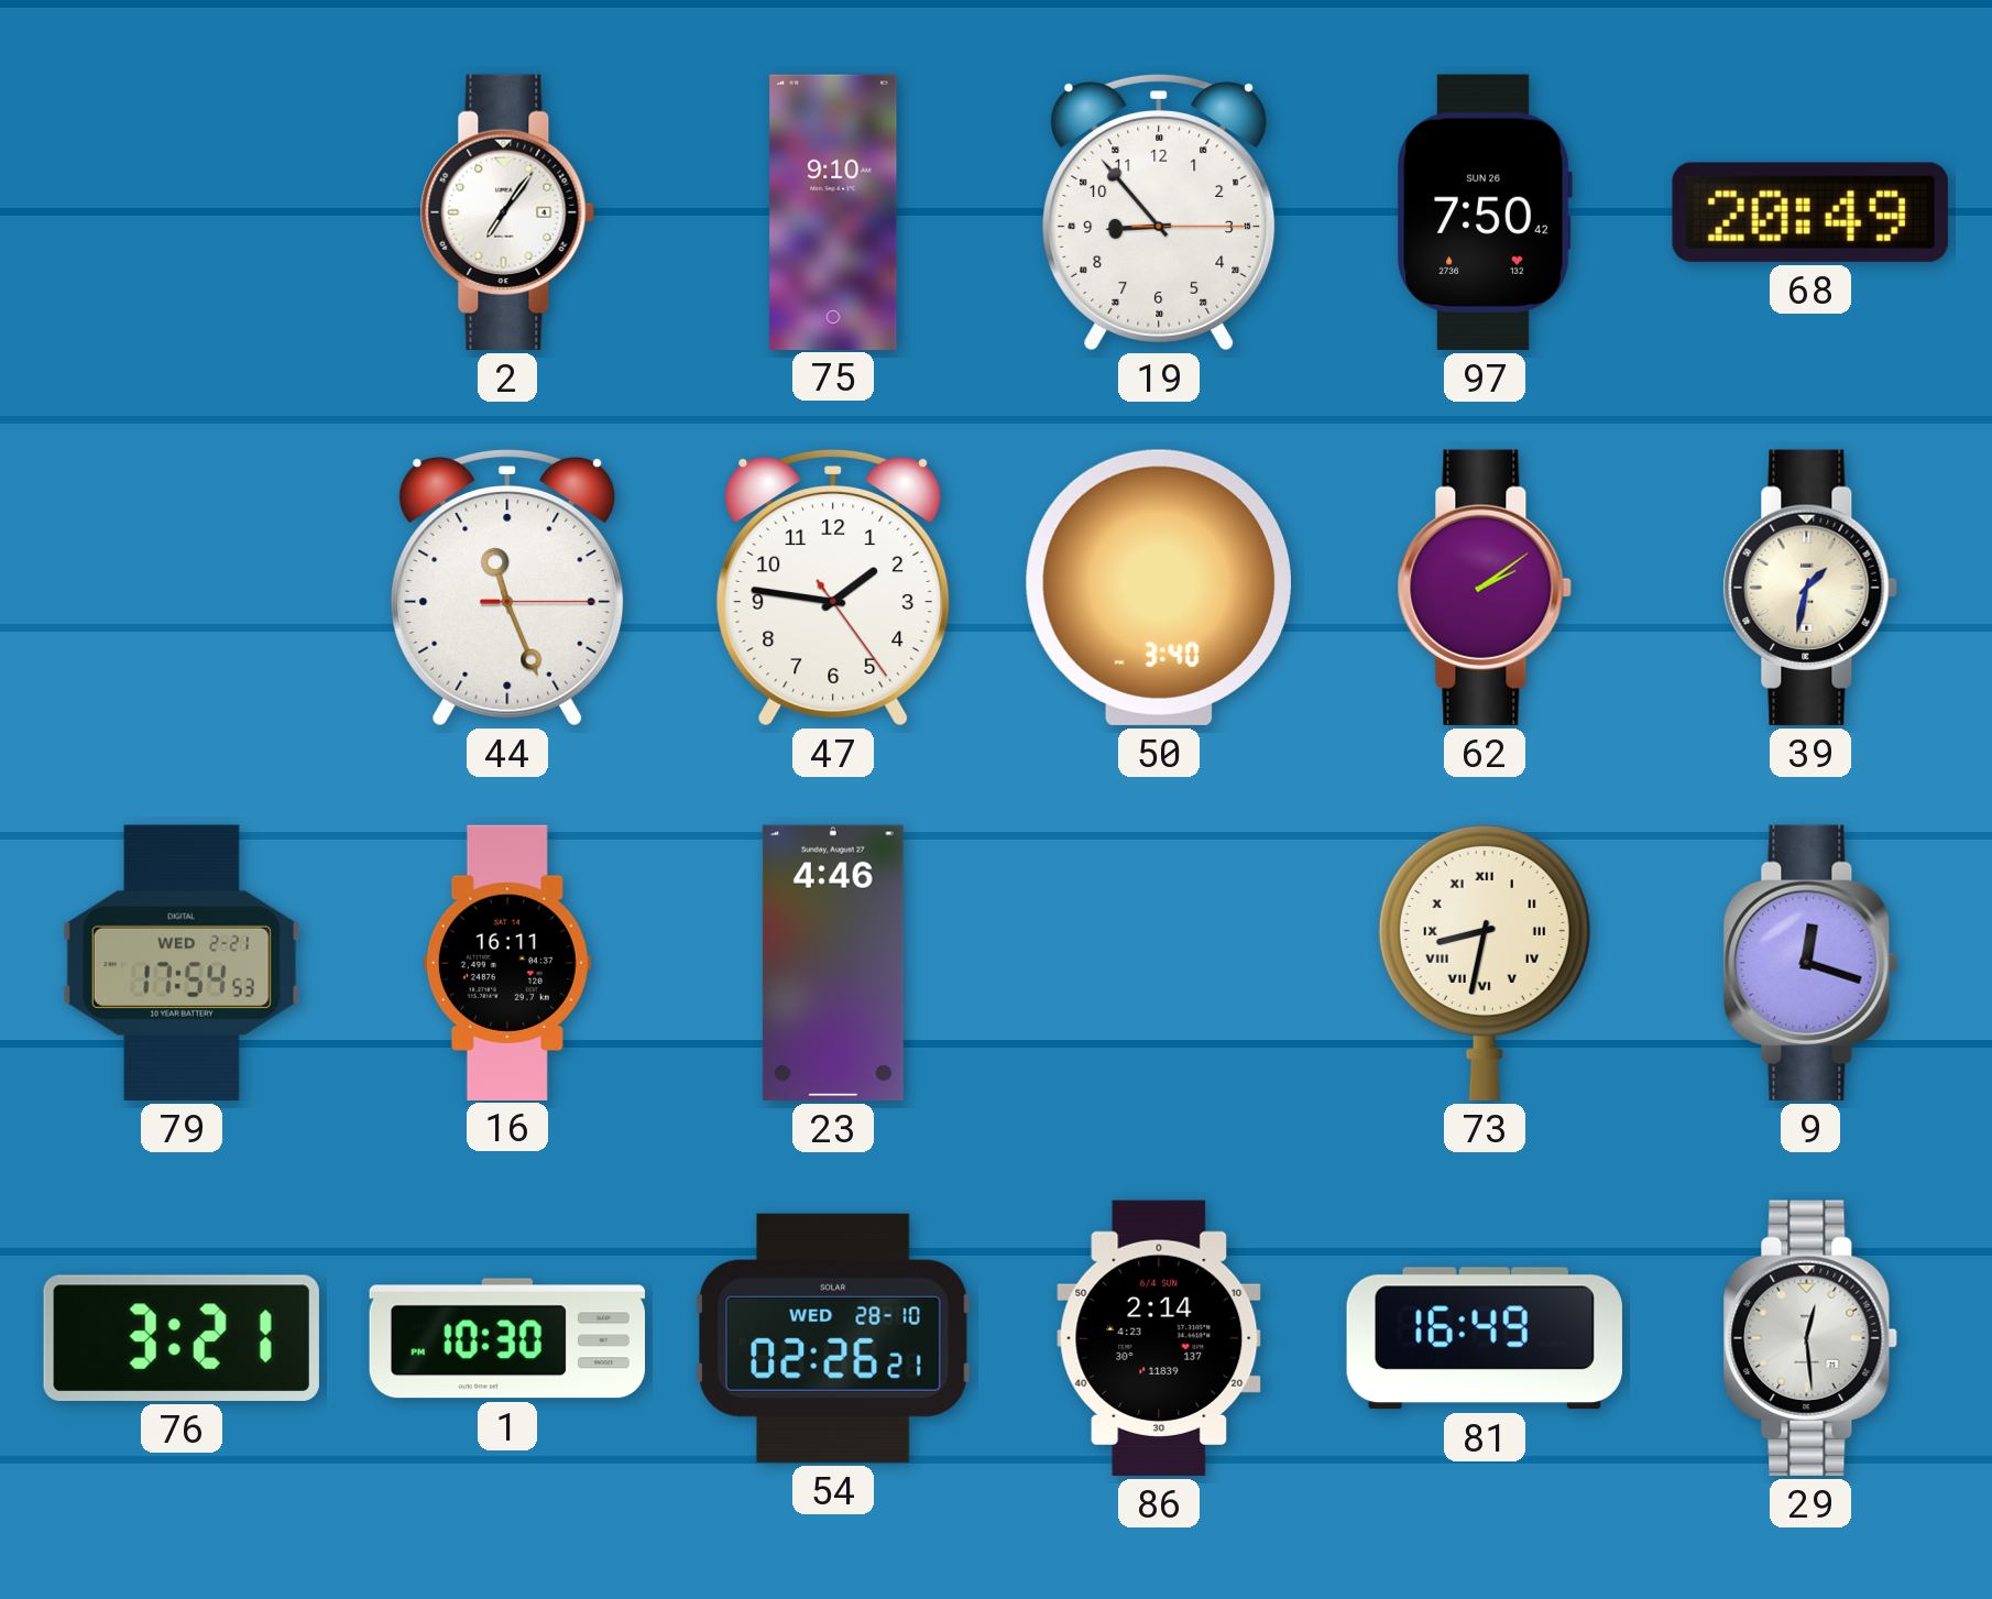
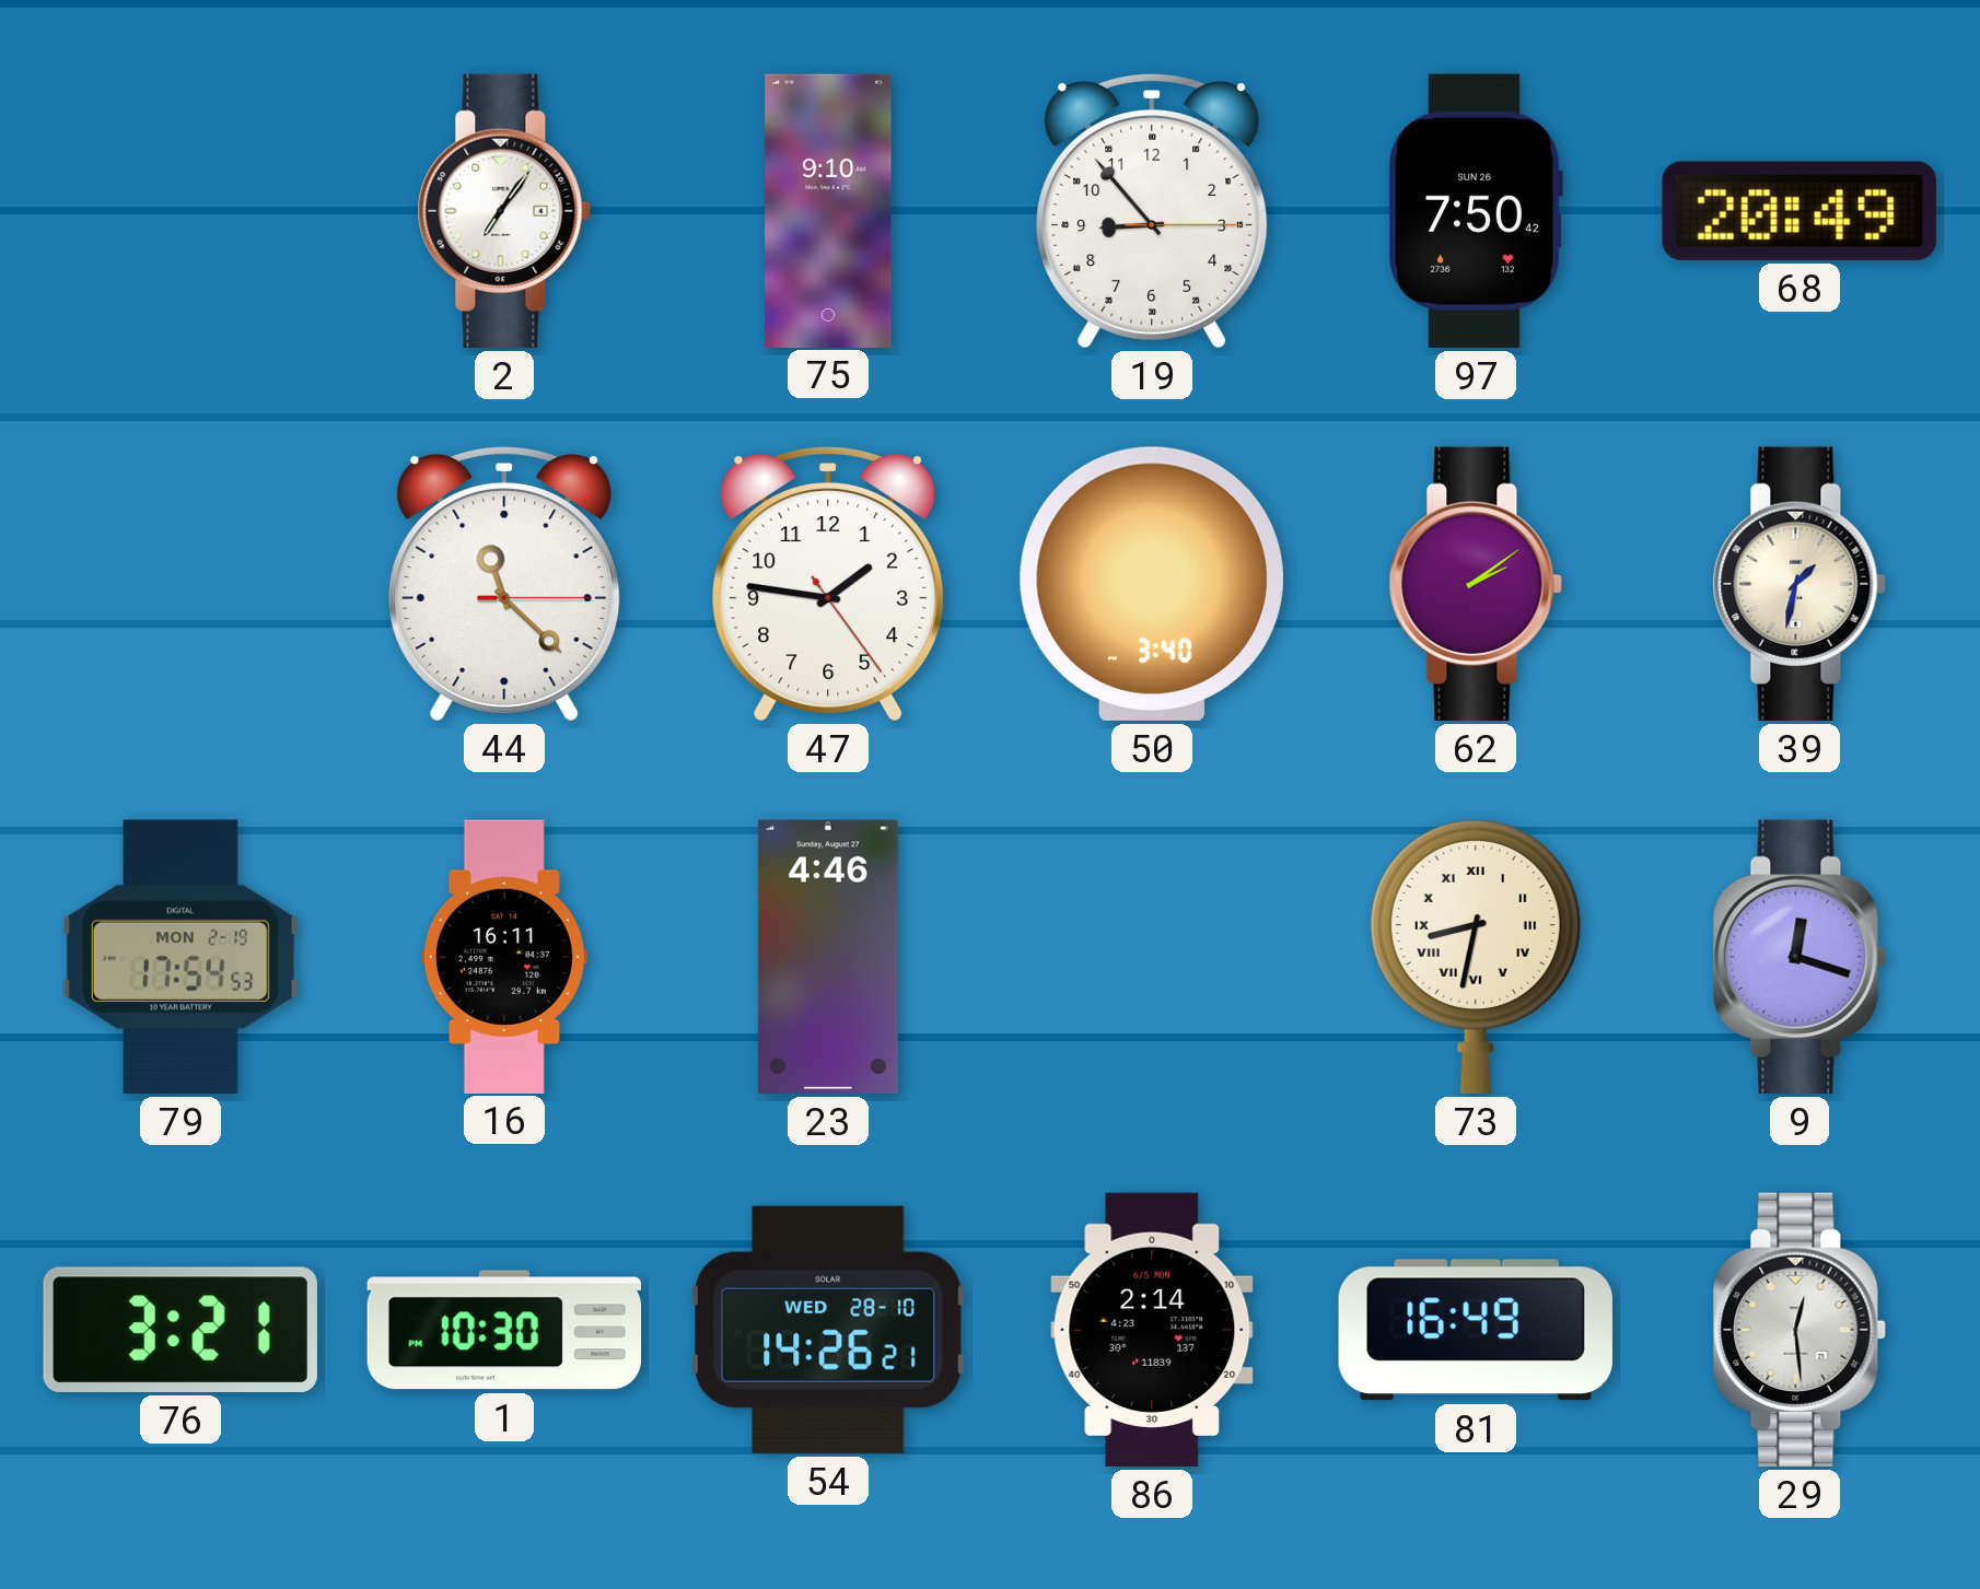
44: 11:26 -> 11:22 (504, 584)
79 date: WED 2-21 -> MON 2-19 (180, 957)
54: 02:26 -> 14:26 (829, 1330)
86 date: 6/4 SUN -> 6/5 MON (1152, 1330)
